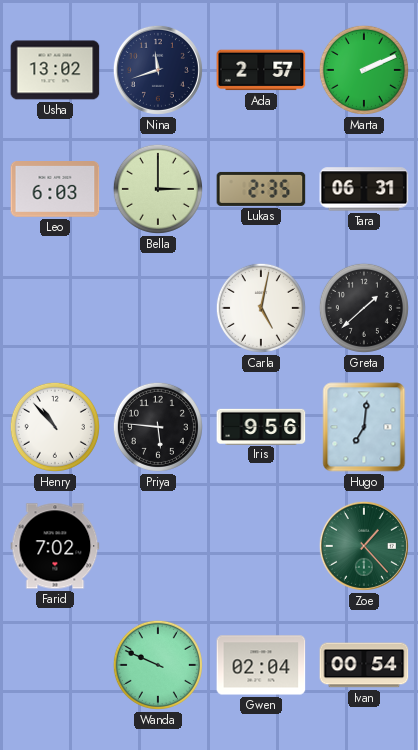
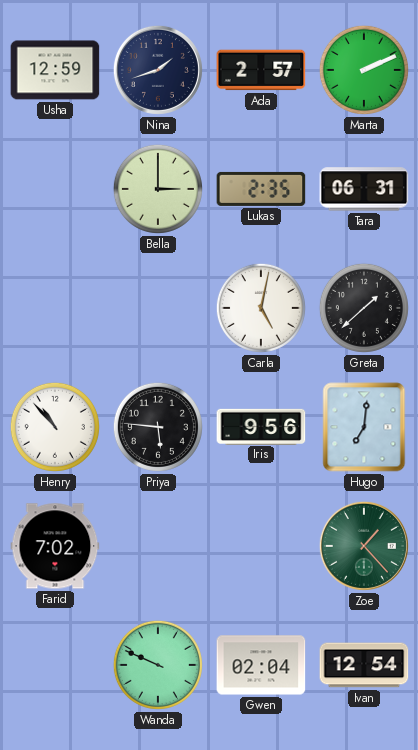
Usha: 13:02 -> 12:59 (55, 70)
Nina: 11:42 -> 1:42 (158, 70)
Leo: 6:03 -> none (55, 190)
Ivan: 00:54 -> 12:54 (364, 665)
